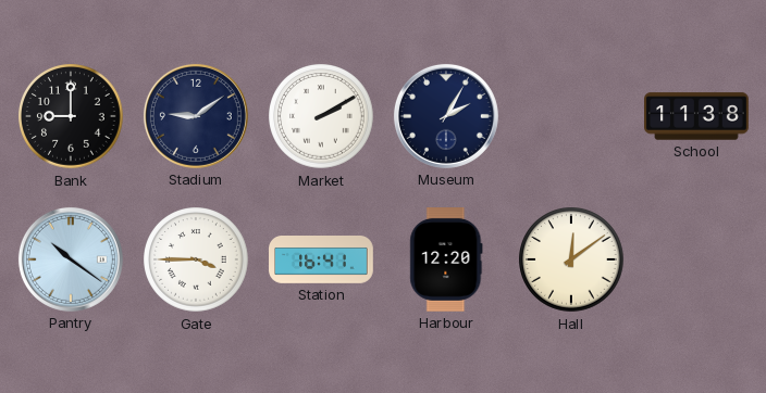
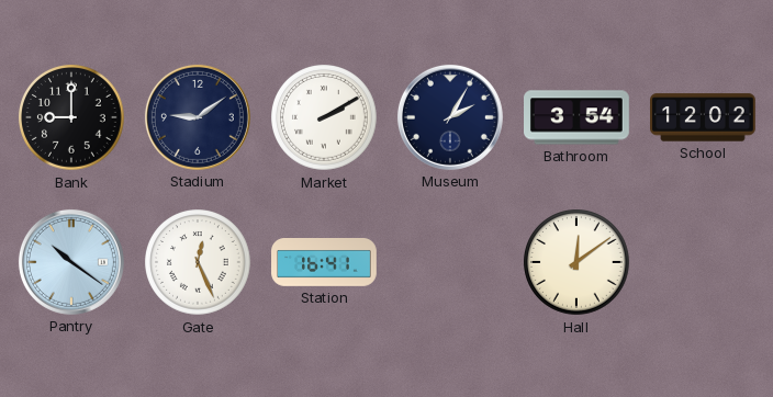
Bathroom: none -> 3:54 (578, 117)
School: 11:38 -> 12:02 (704, 117)
Gate: 3:45 -> 12:26 (199, 263)
Harbour: 12:20 -> none (446, 261)
